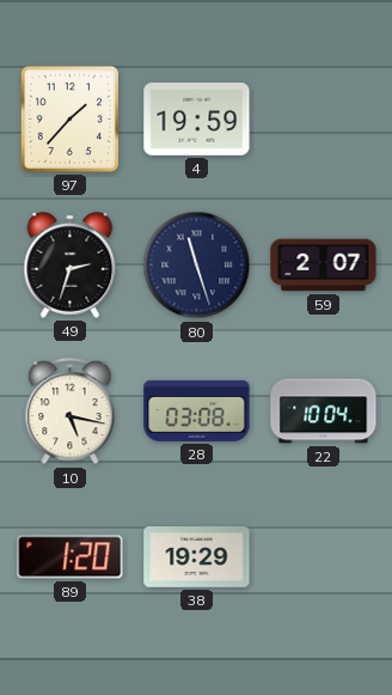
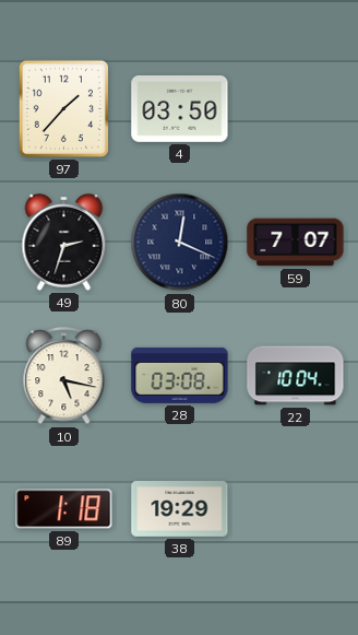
4: 19:59 -> 03:50 (180, 109)
80: 11:27 -> 12:19 (180, 243)
59: 2:07 -> 7:07 (296, 243)
89: 1:20 -> 1:18 (64, 509)
